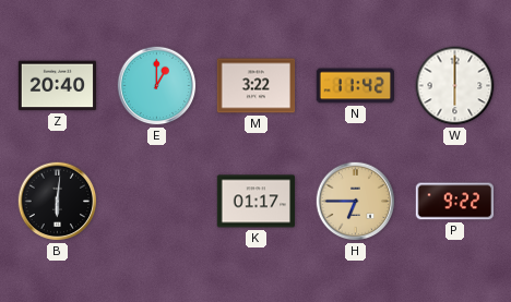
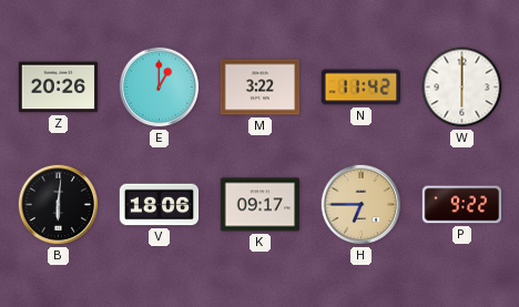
Z: 20:40 -> 20:26 (59, 88)
V: none -> 18:06 (160, 205)
K: 01:17 -> 09:17 (261, 205)
